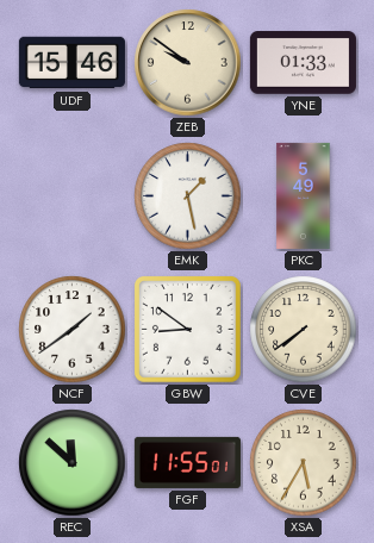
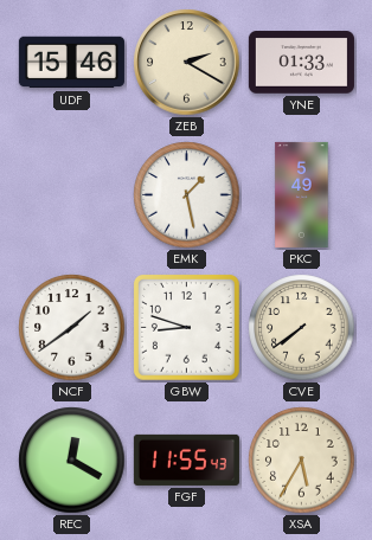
ZEB: 9:51 -> 2:20 (187, 63)
GBW: 8:51 -> 8:48 (187, 328)
REC: 11:52 -> 12:20 (72, 461)
FGF: 11:55:01 -> 11:55:43 (186, 459)
